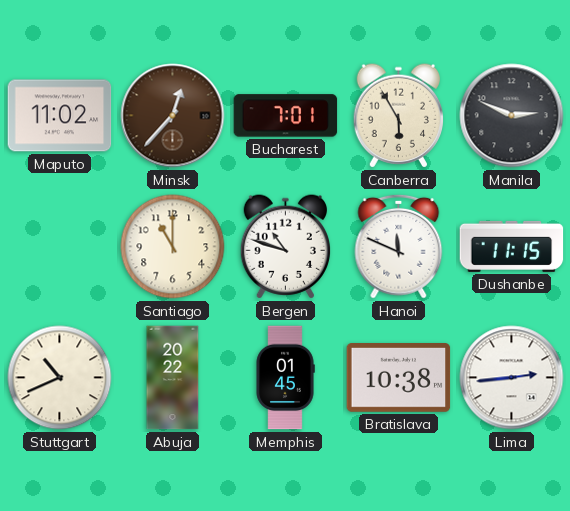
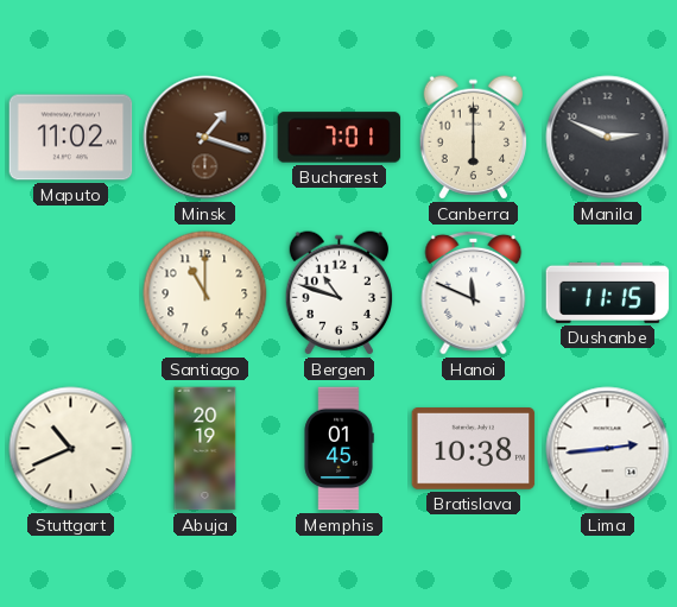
Minsk: 12:37 -> 1:18 (205, 138)
Canberra: 5:55 -> 6:00 (473, 138)
Abuja: 20:22 -> 20:19 (205, 449)
